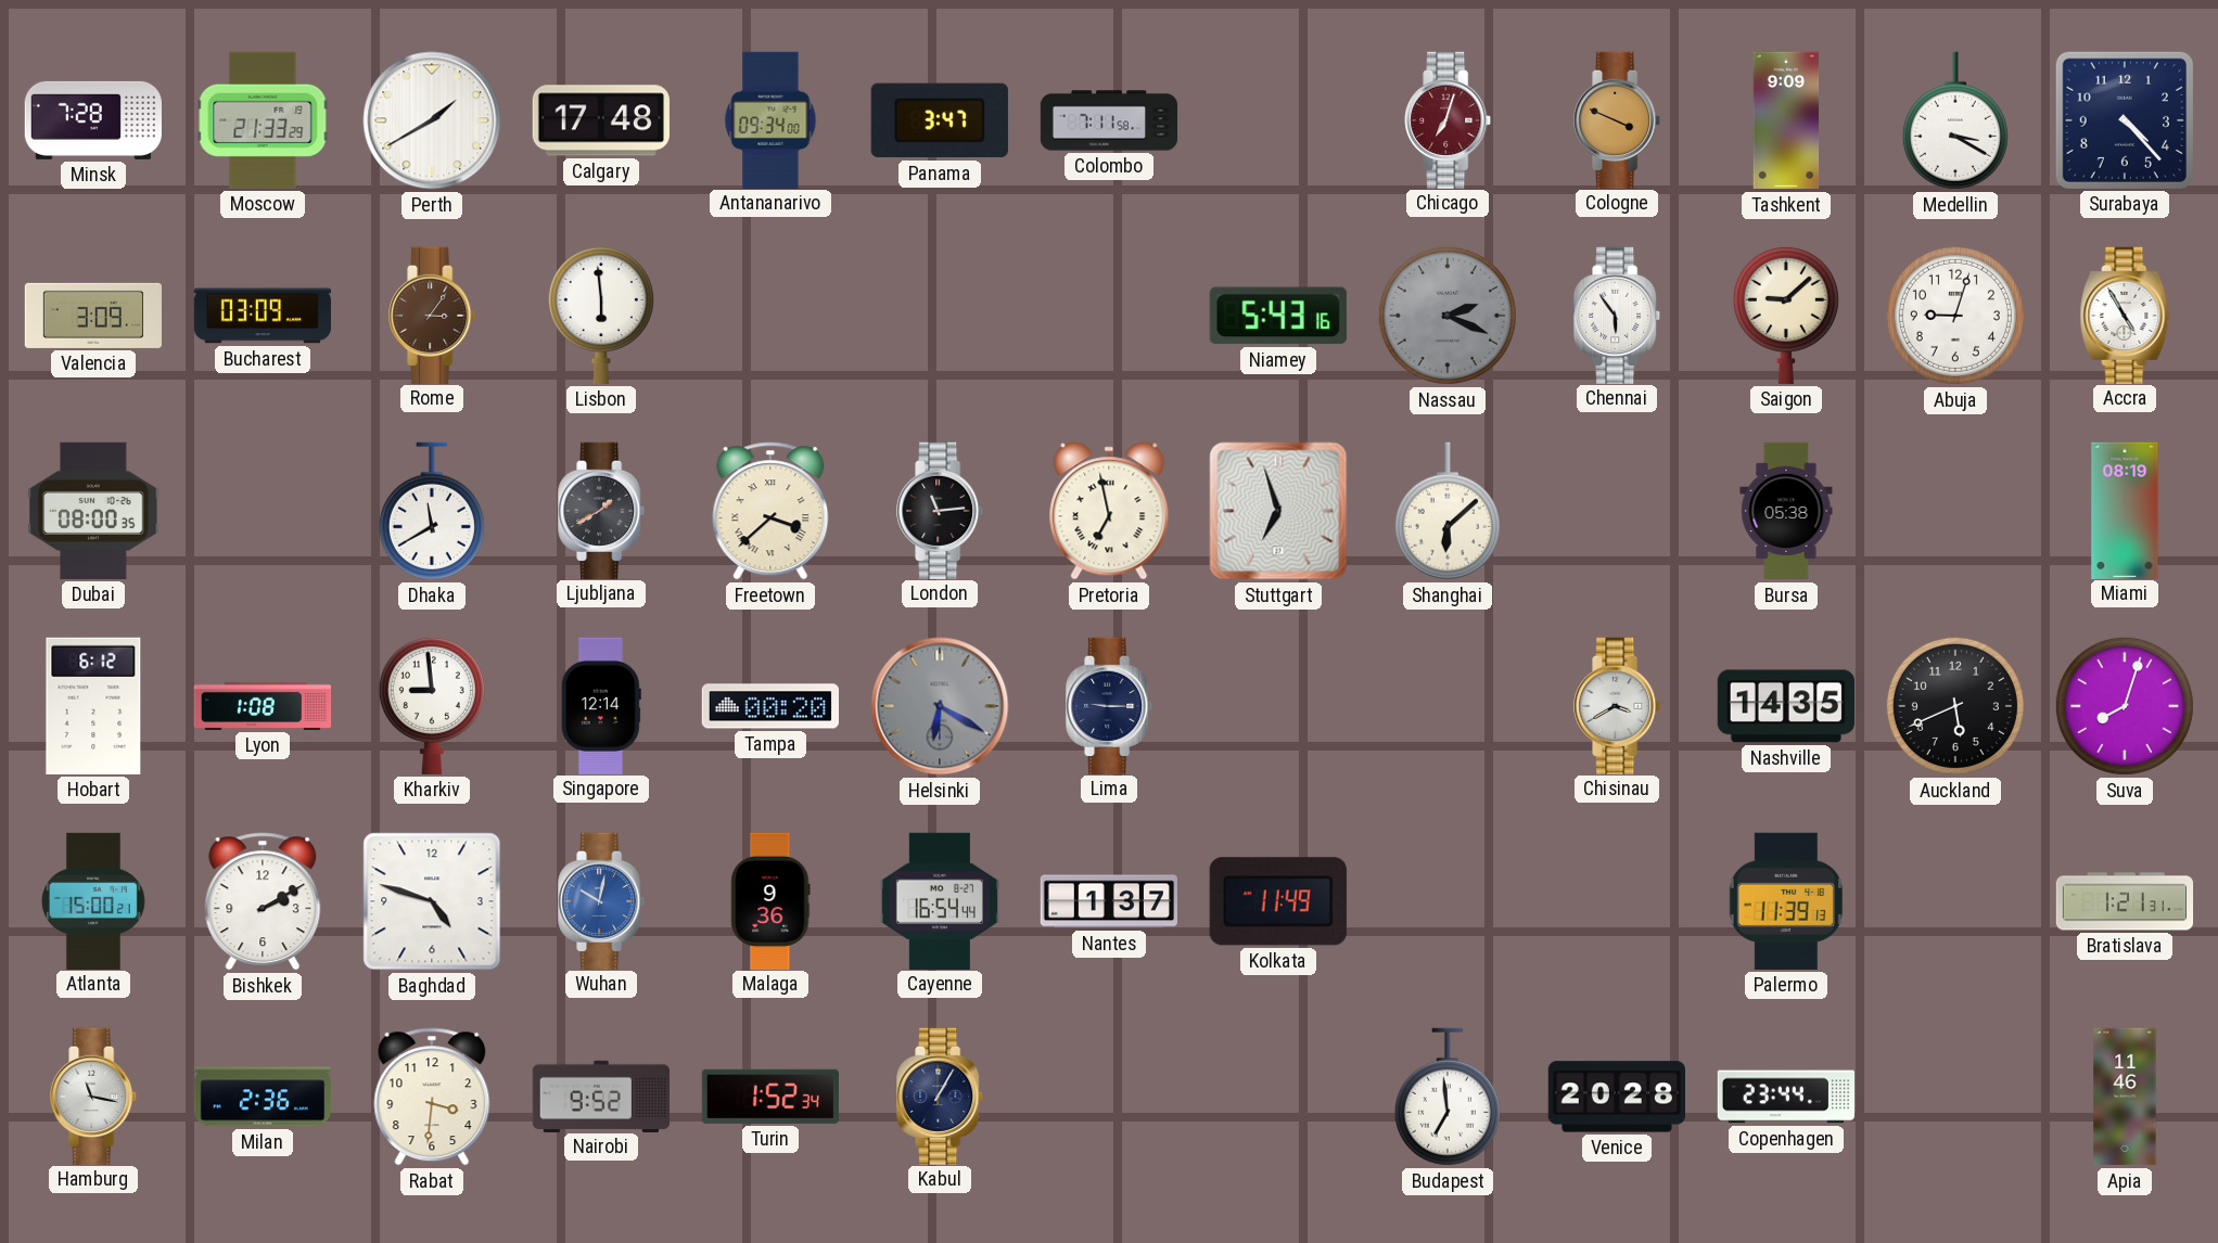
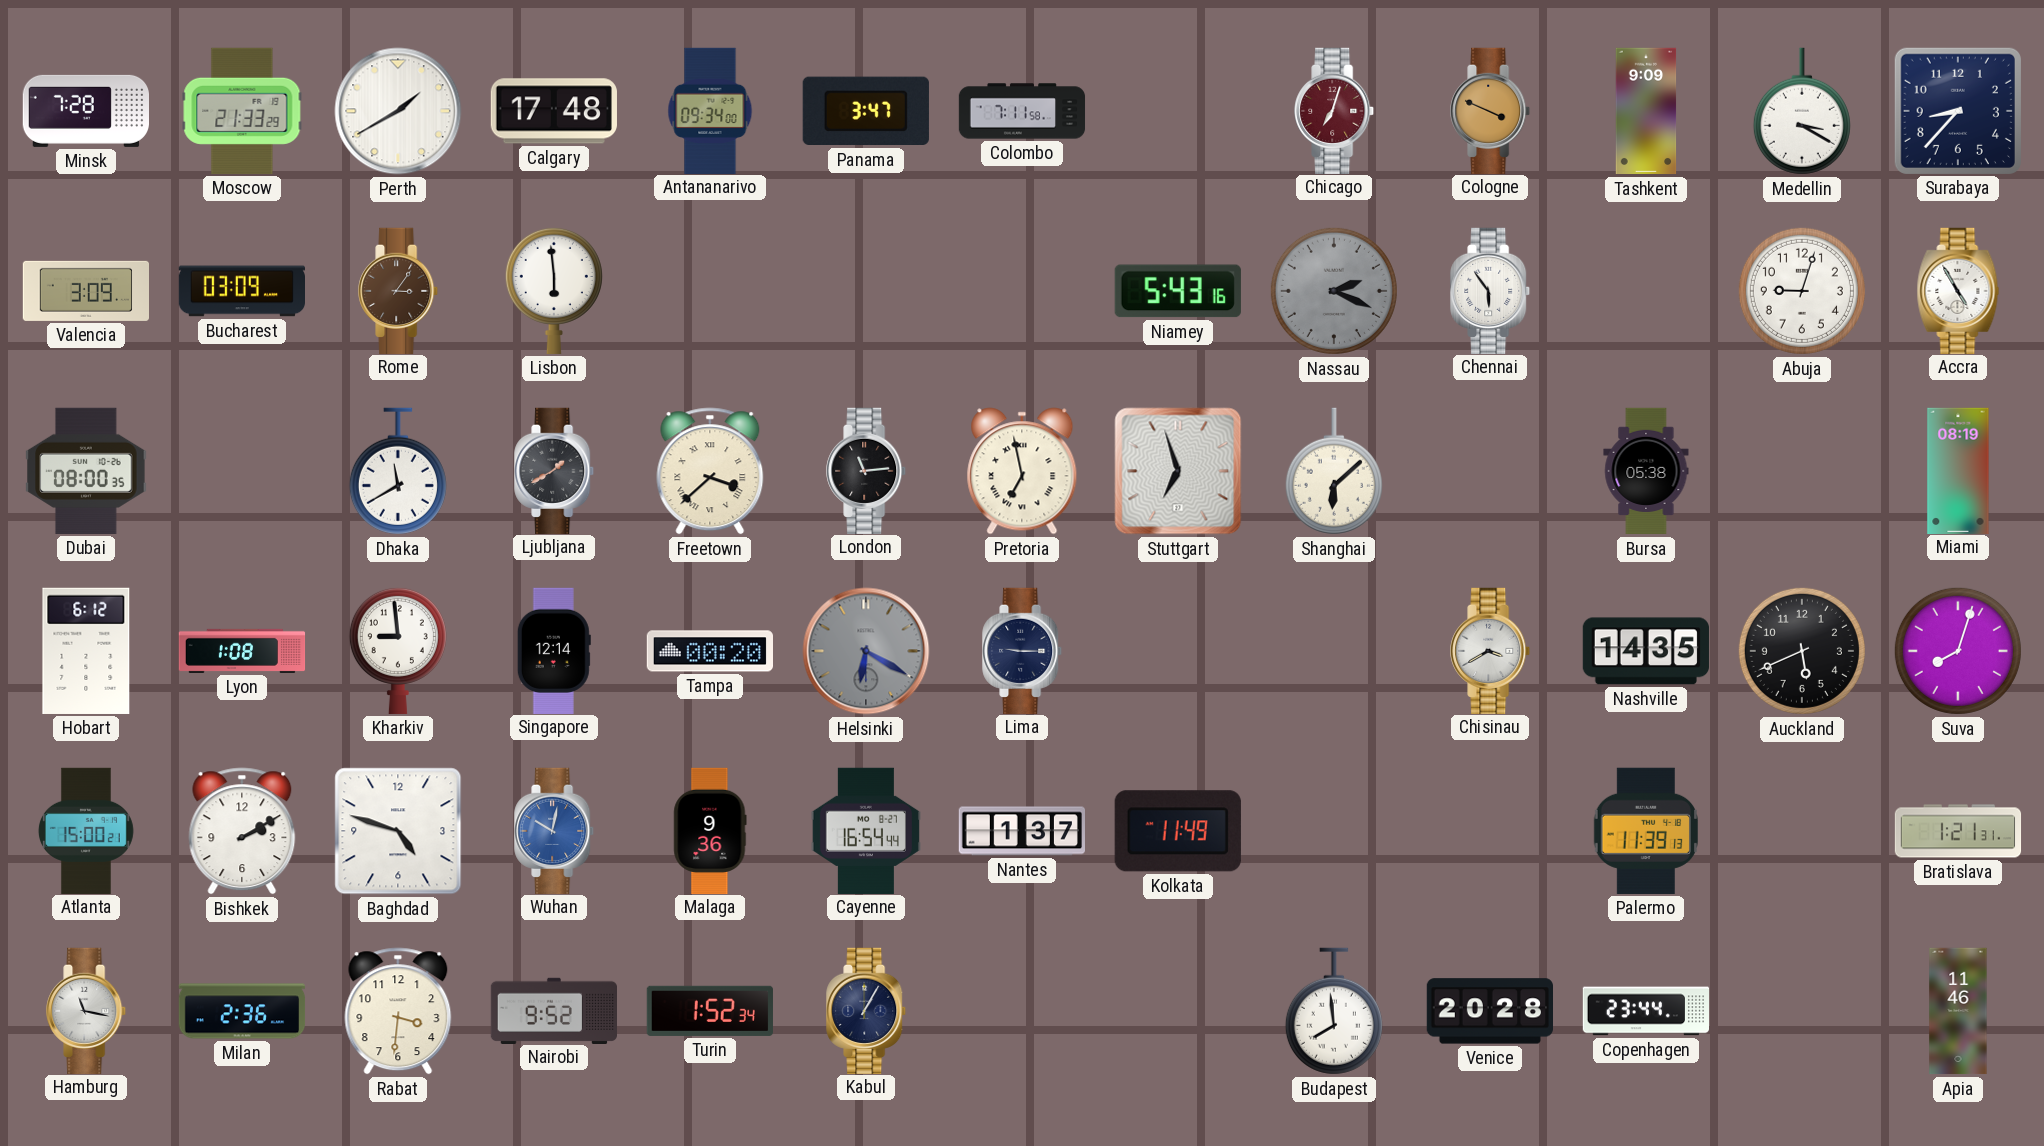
Surabaya: 4:23 -> 8:37 (1958, 111)
Saigon: 9:08 -> none (1786, 315)
Budapest: 6:59 -> 7:59 (1334, 1011)
